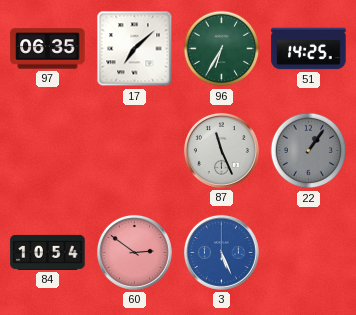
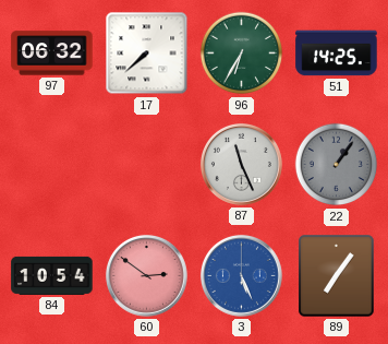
97: 06:35 -> 06:32 (52, 54)
17: 7:08 -> 7:38 (147, 54)
89: none -> 7:06 (337, 276)
